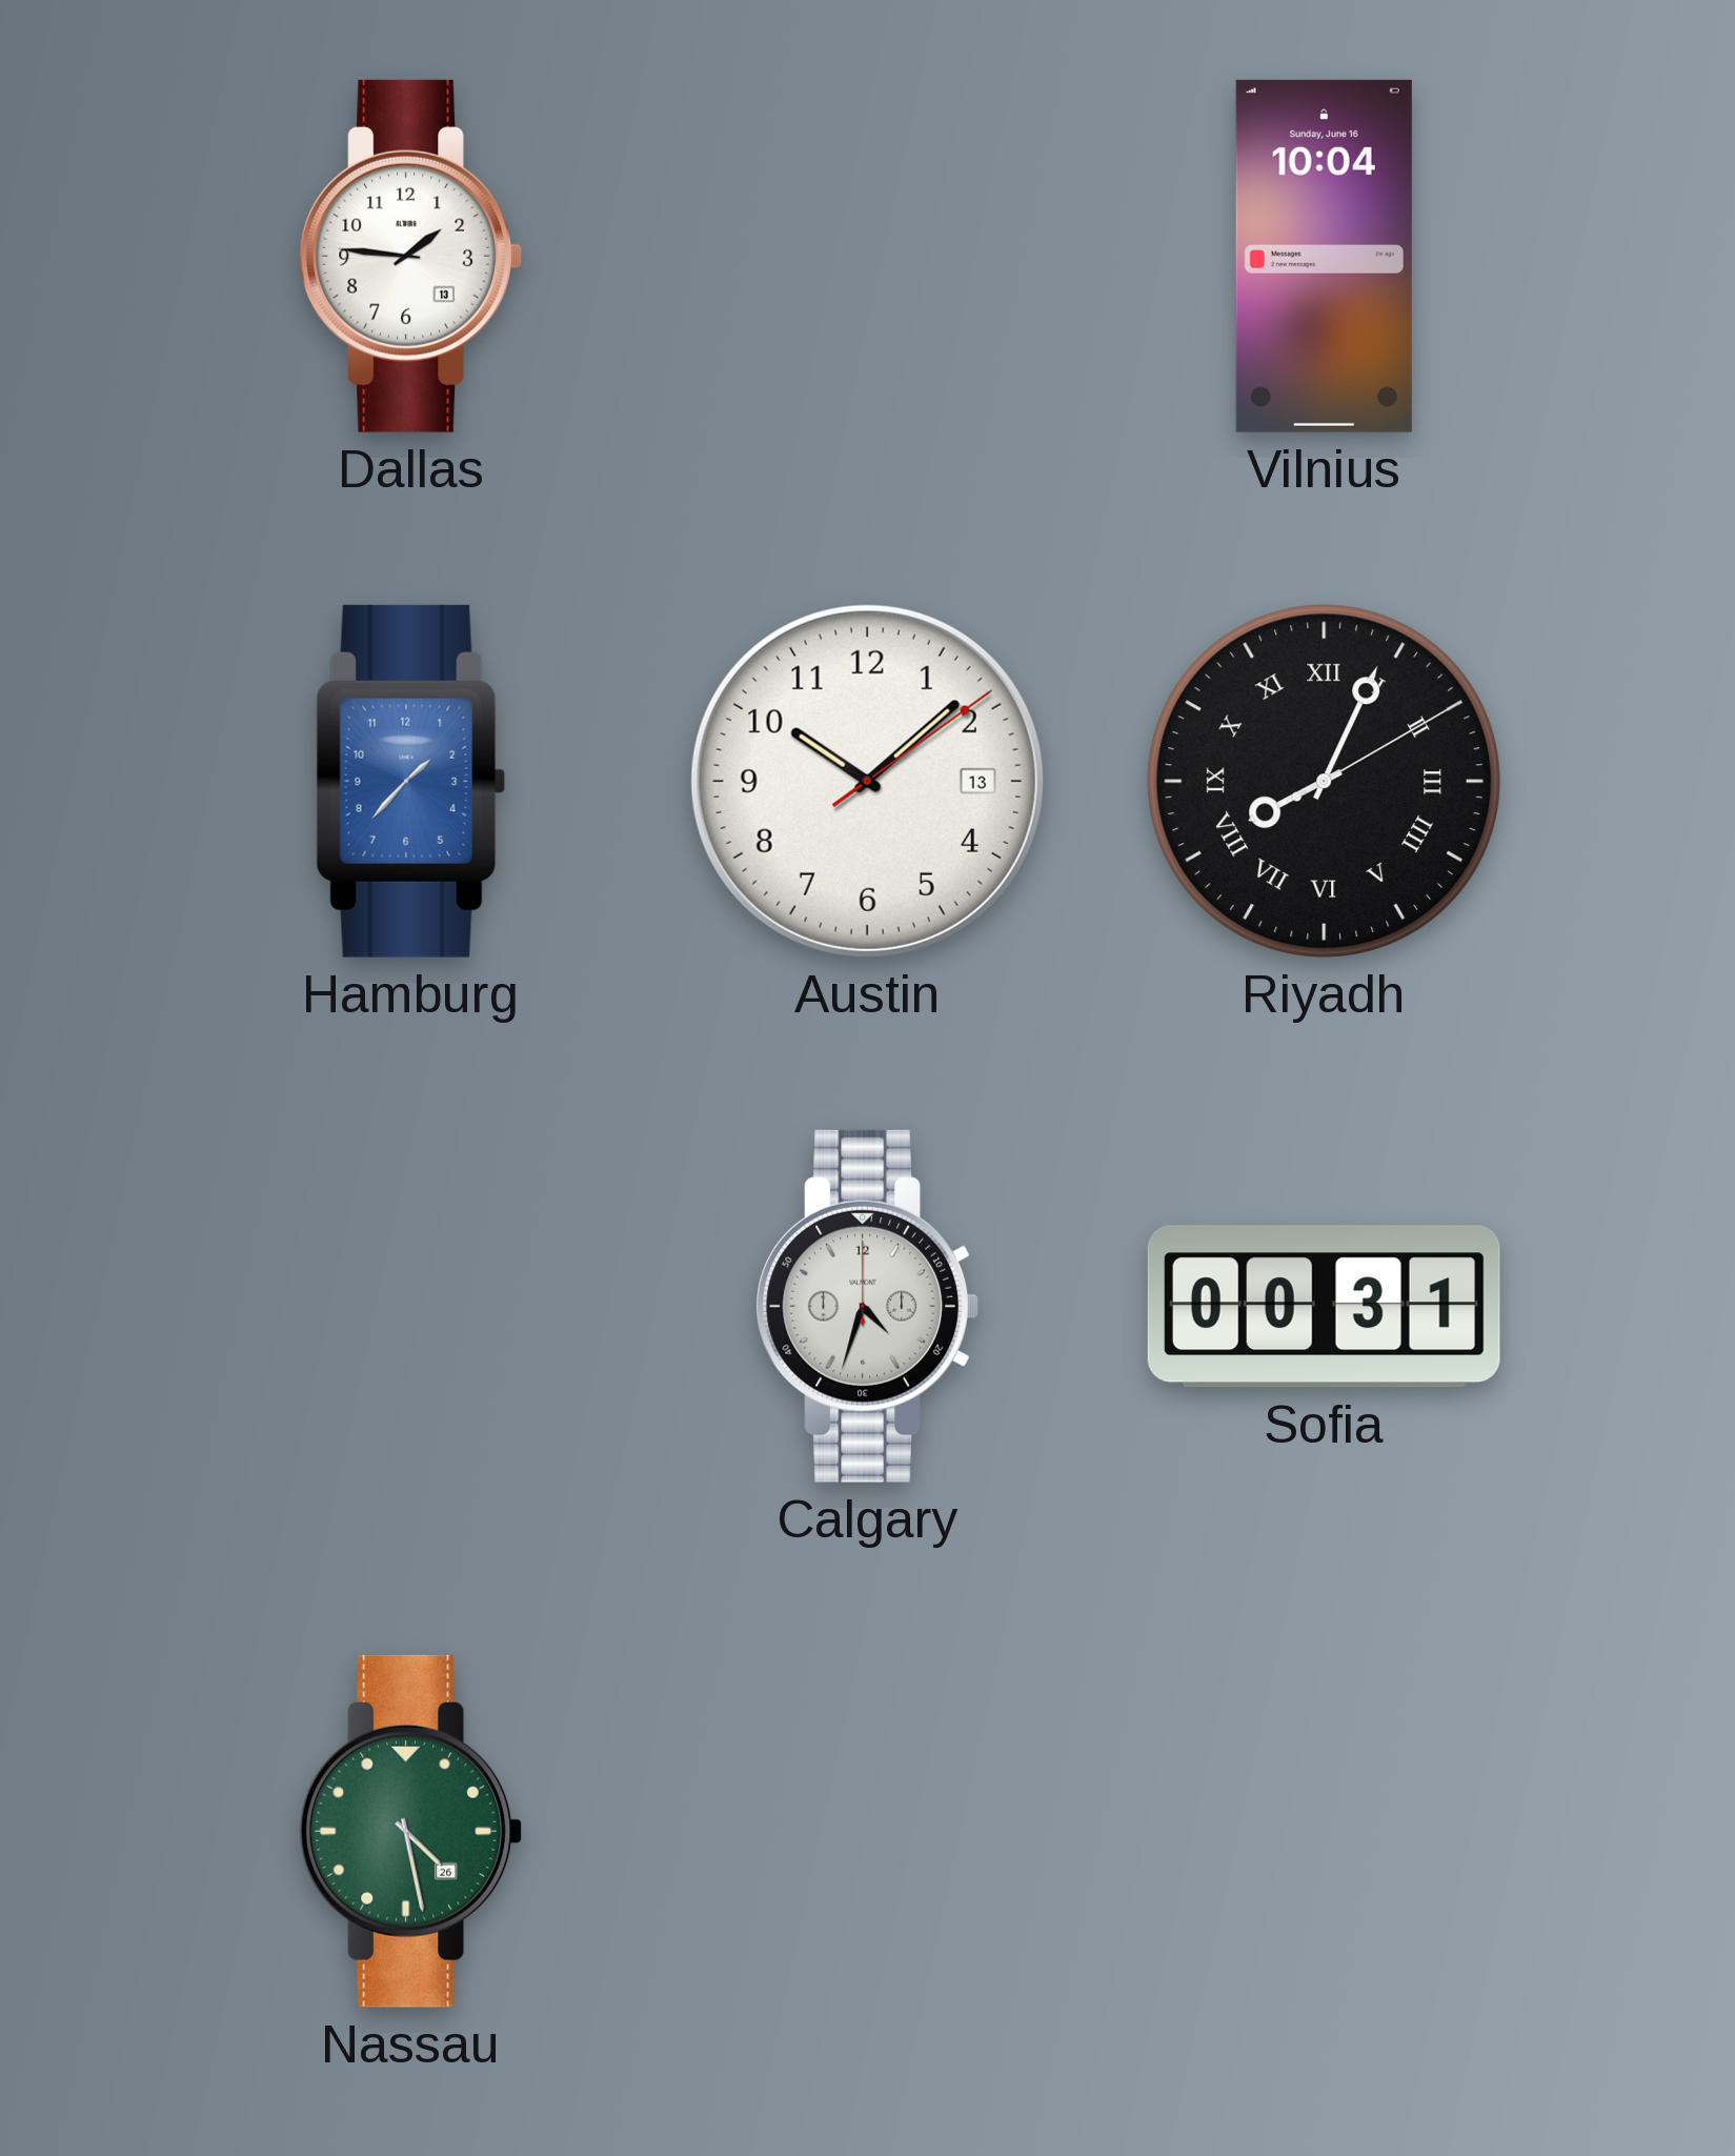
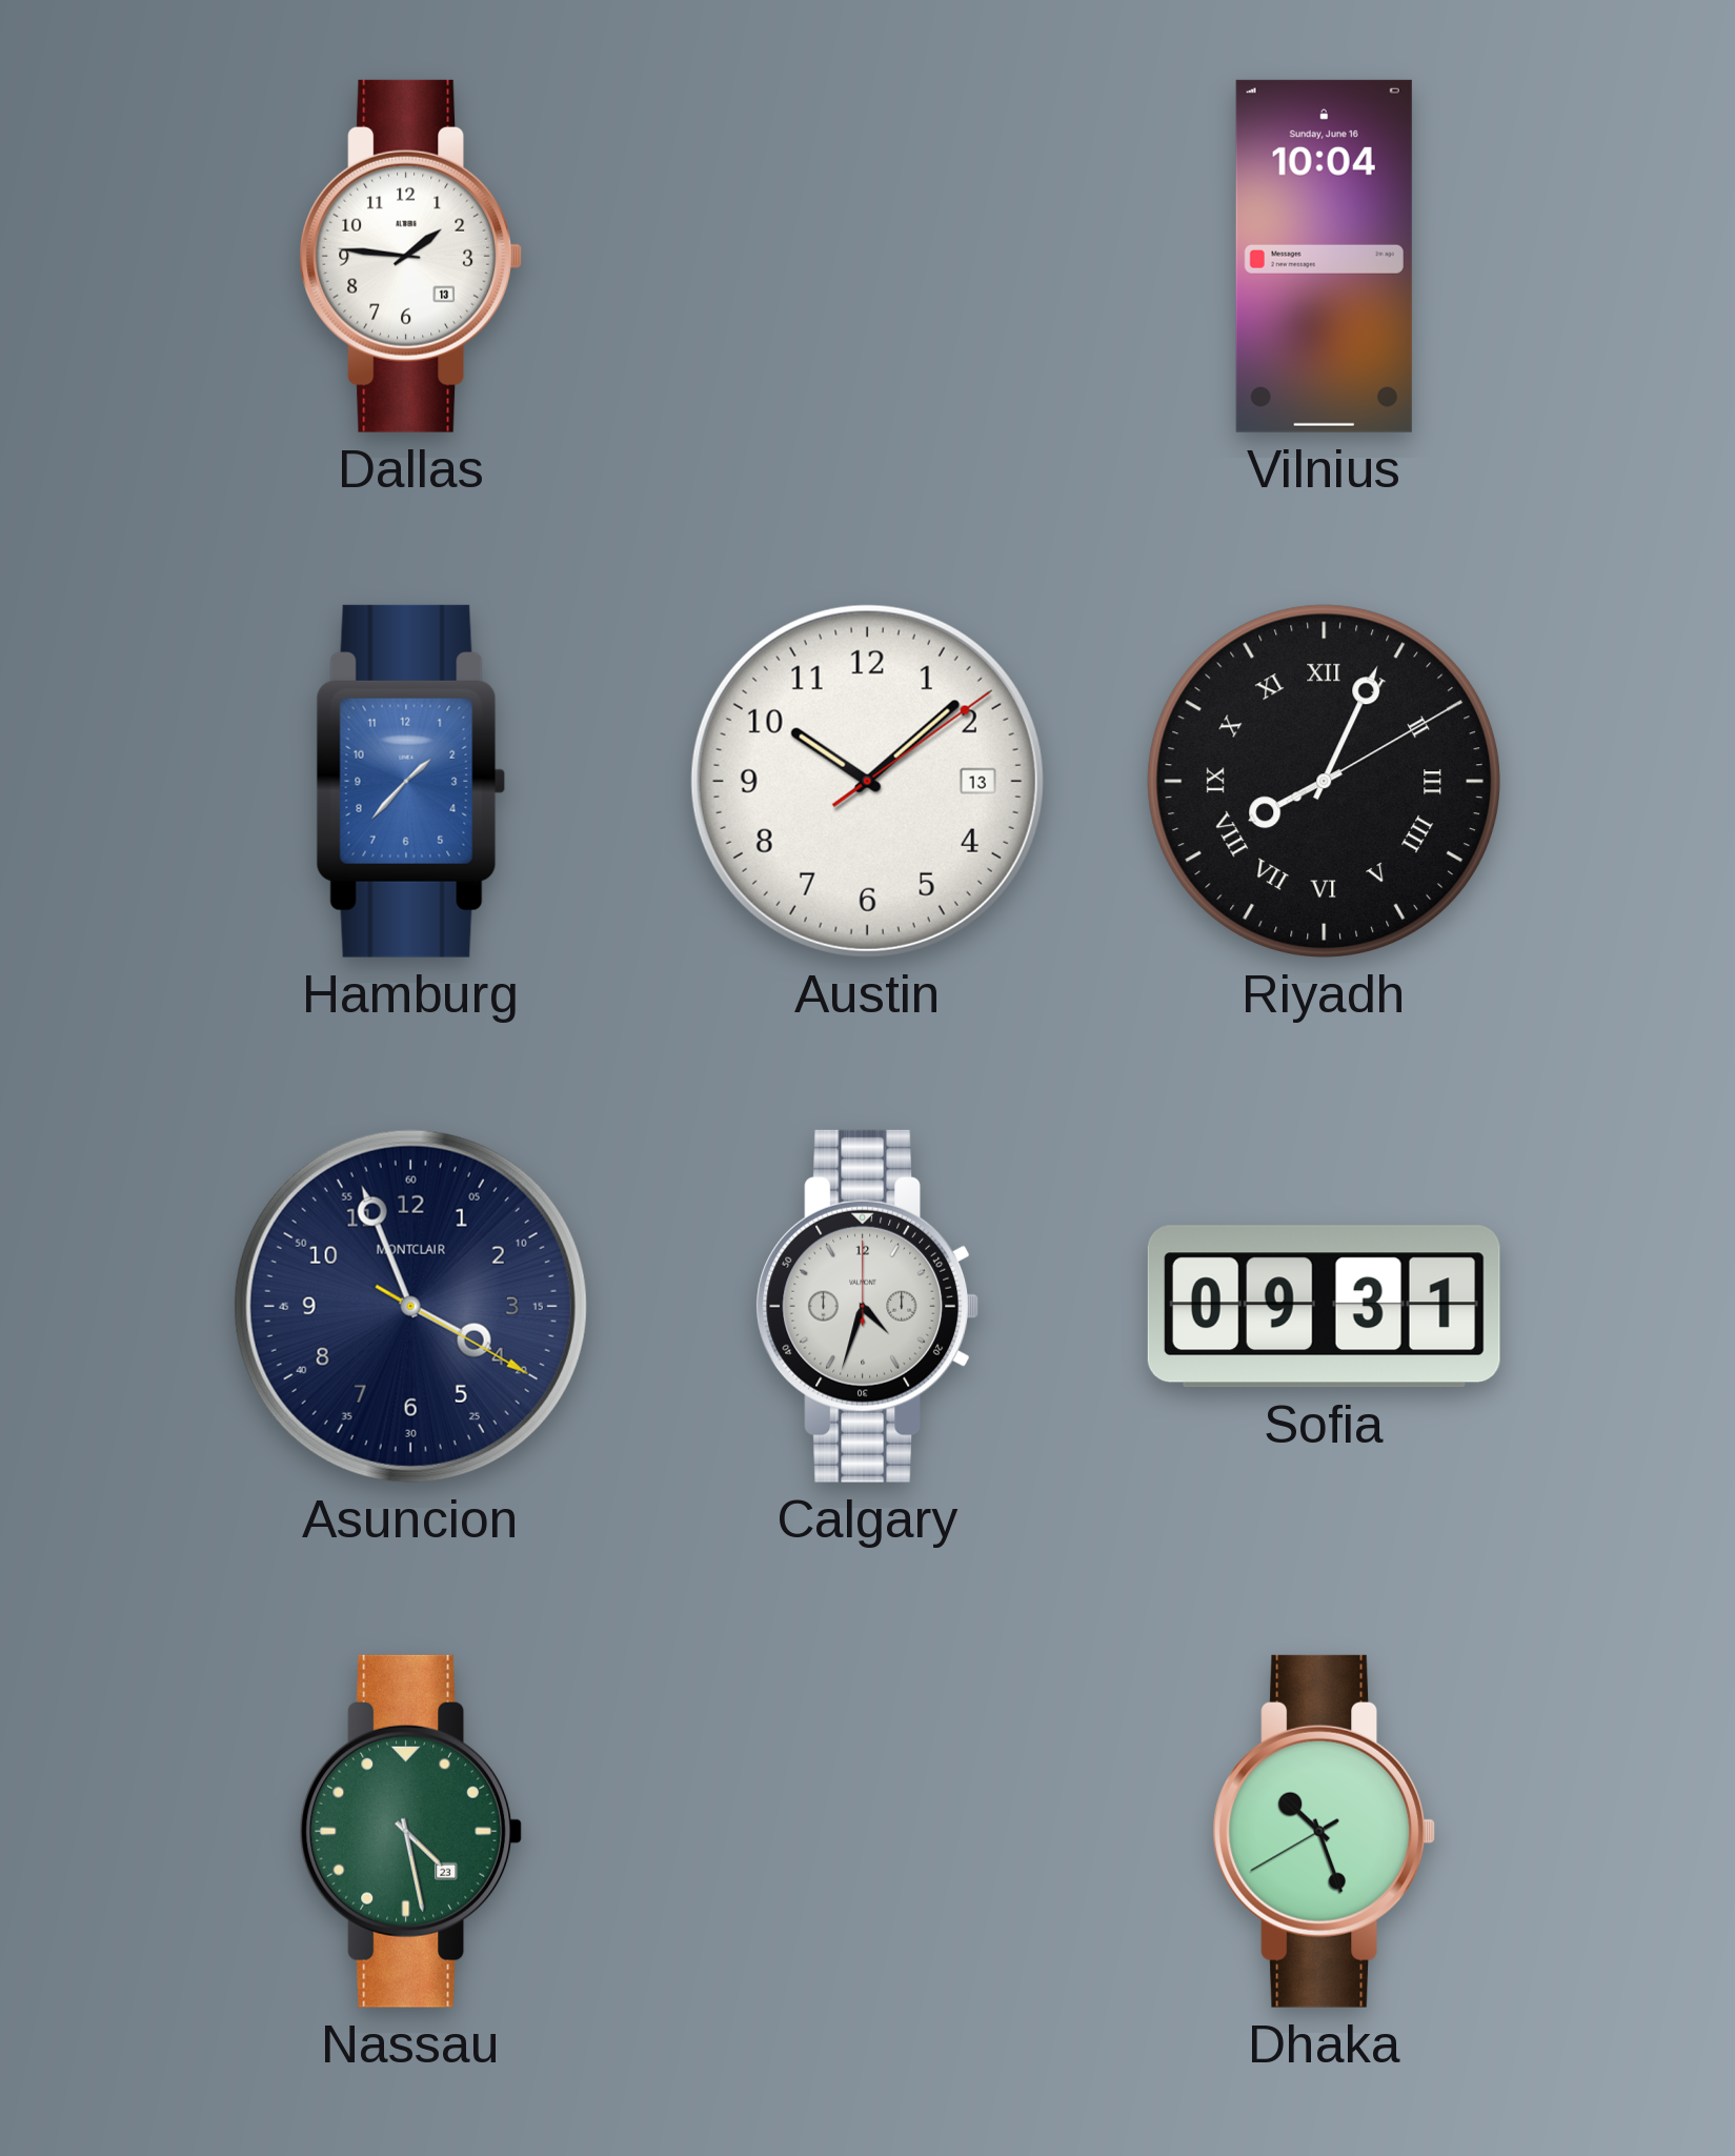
Asuncion: none -> 3:56 (410, 1306)
Sofia: 00:31 -> 09:31 (1324, 1307)
Nassau date: 26 -> 23 (411, 1831)
Dhaka: none -> 10:26 (1325, 1831)
